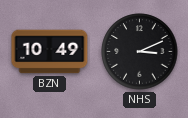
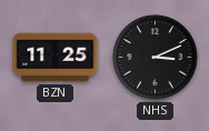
BZN: 10:49 -> 11:25 (56, 58)
